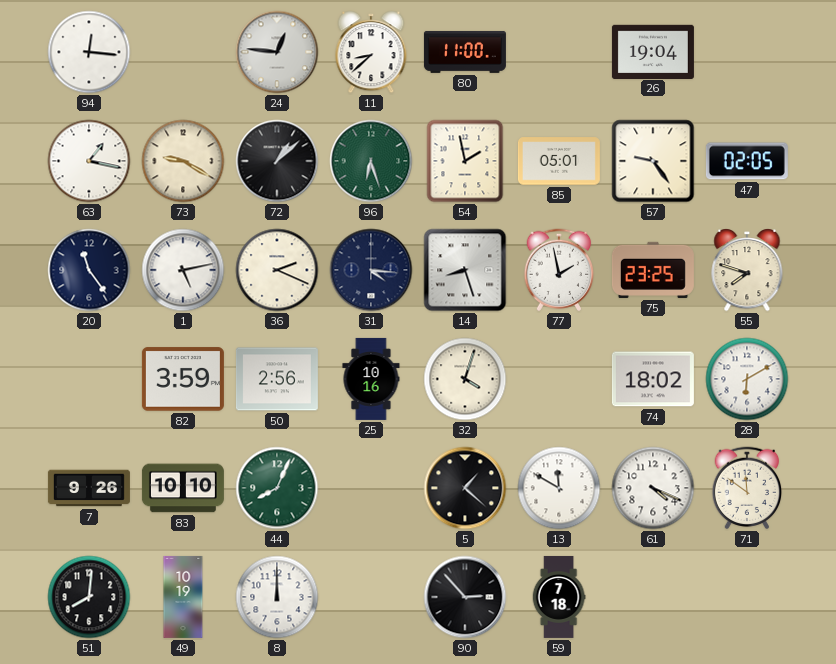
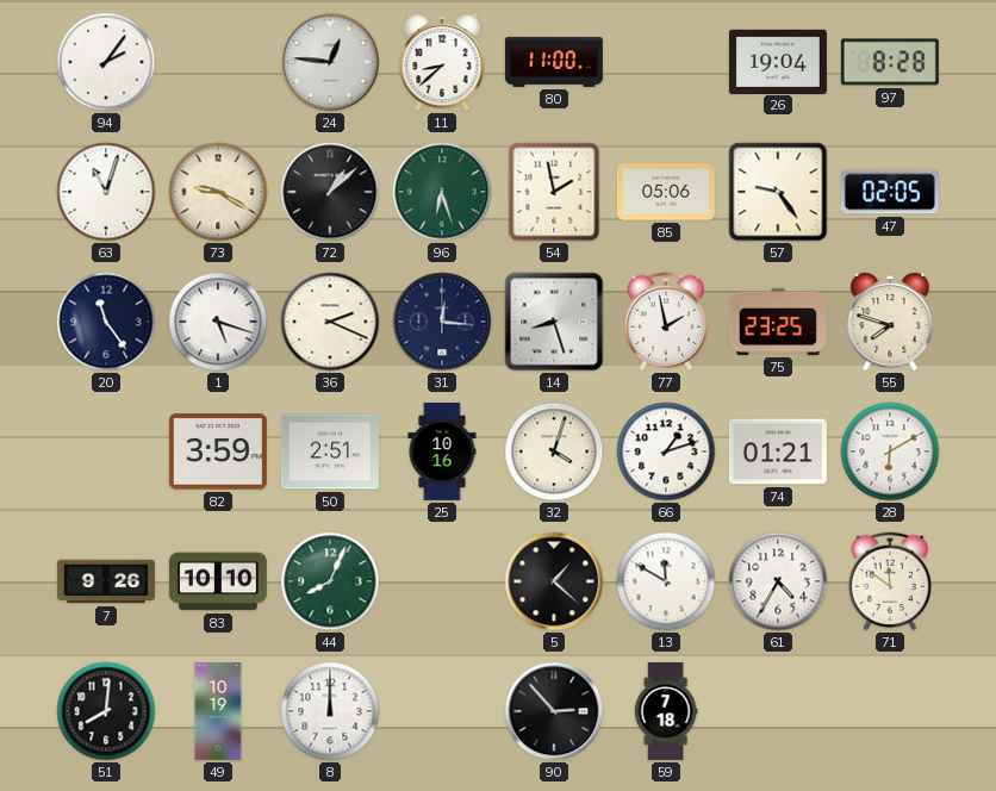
94: 12:16 -> 2:06 (106, 62)
97: none -> 8:28 (890, 62)
63: 1:17 -> 11:03 (106, 192)
85: 05:01 -> 05:06 (666, 192)
1: 5:13 -> 5:18 (218, 322)
31: 4:16 -> 12:16 (442, 322)
50: 2:56 -> 2:51 (330, 451)
66: none -> 1:12 (666, 451)
74: 18:02 -> 01:21 (778, 451)
61: 4:19 -> 4:35 (778, 581)
